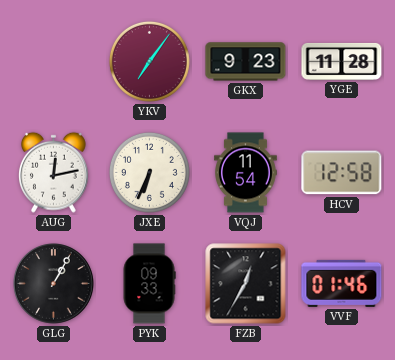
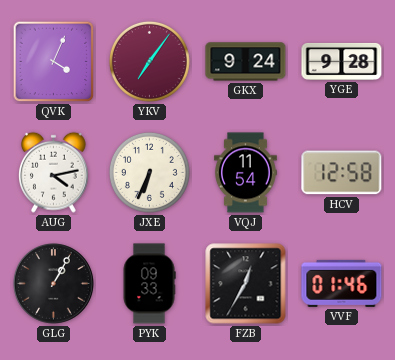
QVK: none -> 4:04 (54, 62)
GKX: 9:23 -> 9:24 (246, 62)
YGE: 11:28 -> 9:28 (342, 61)
AUG: 12:13 -> 4:13 (54, 172)
